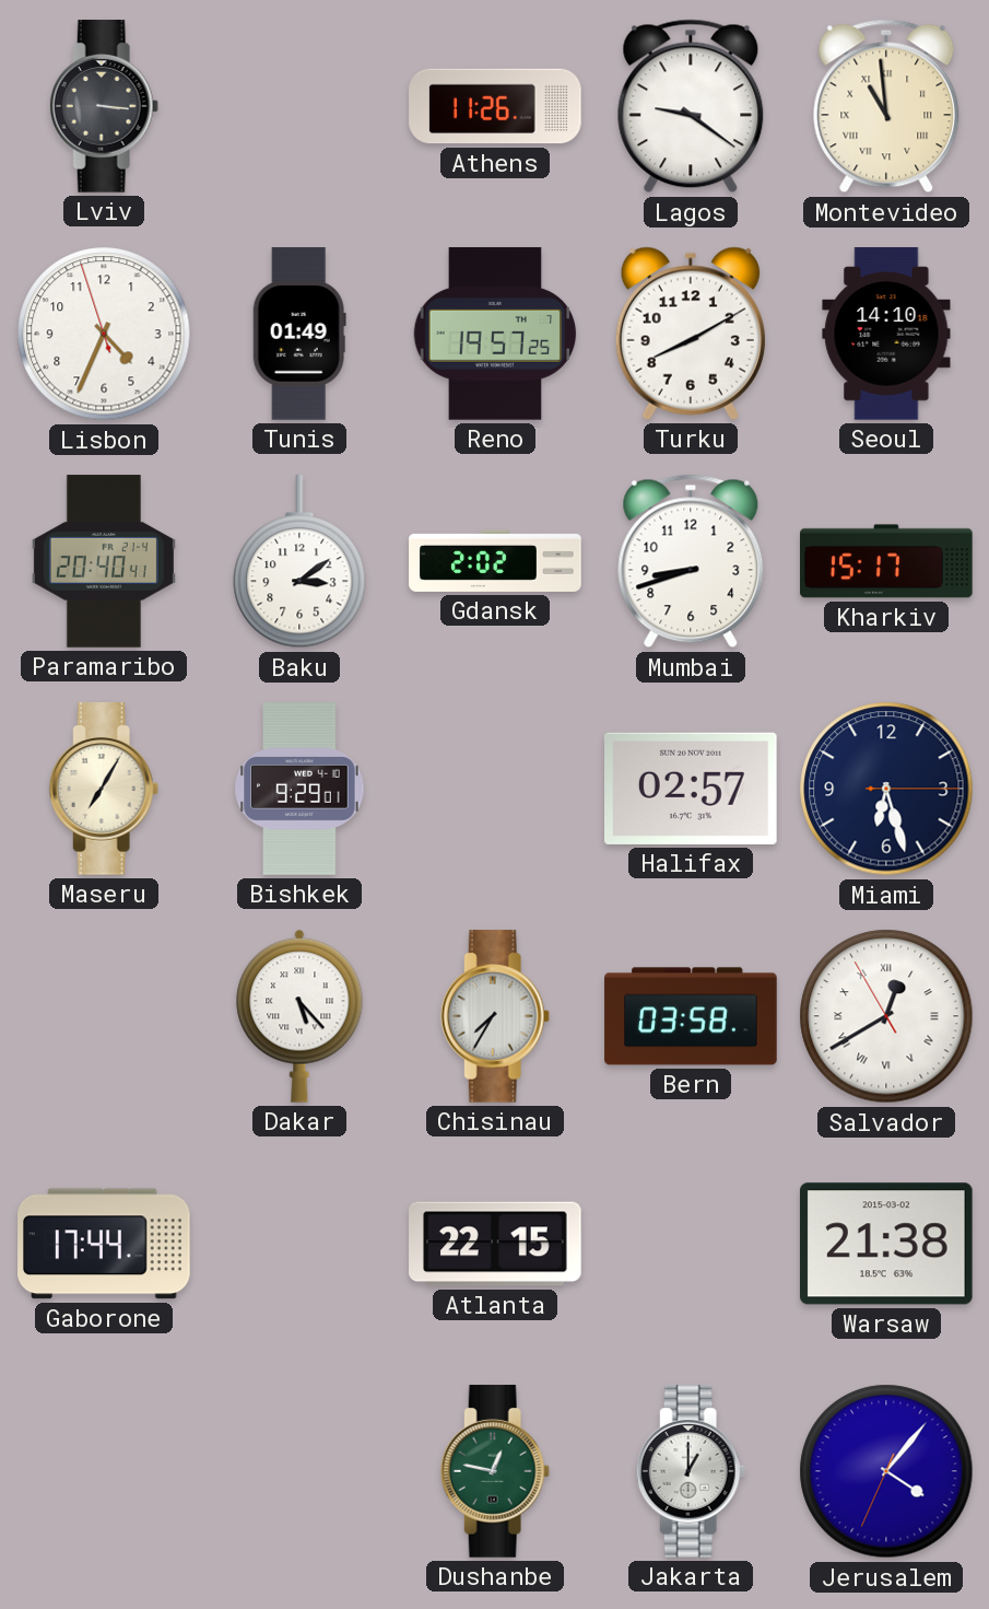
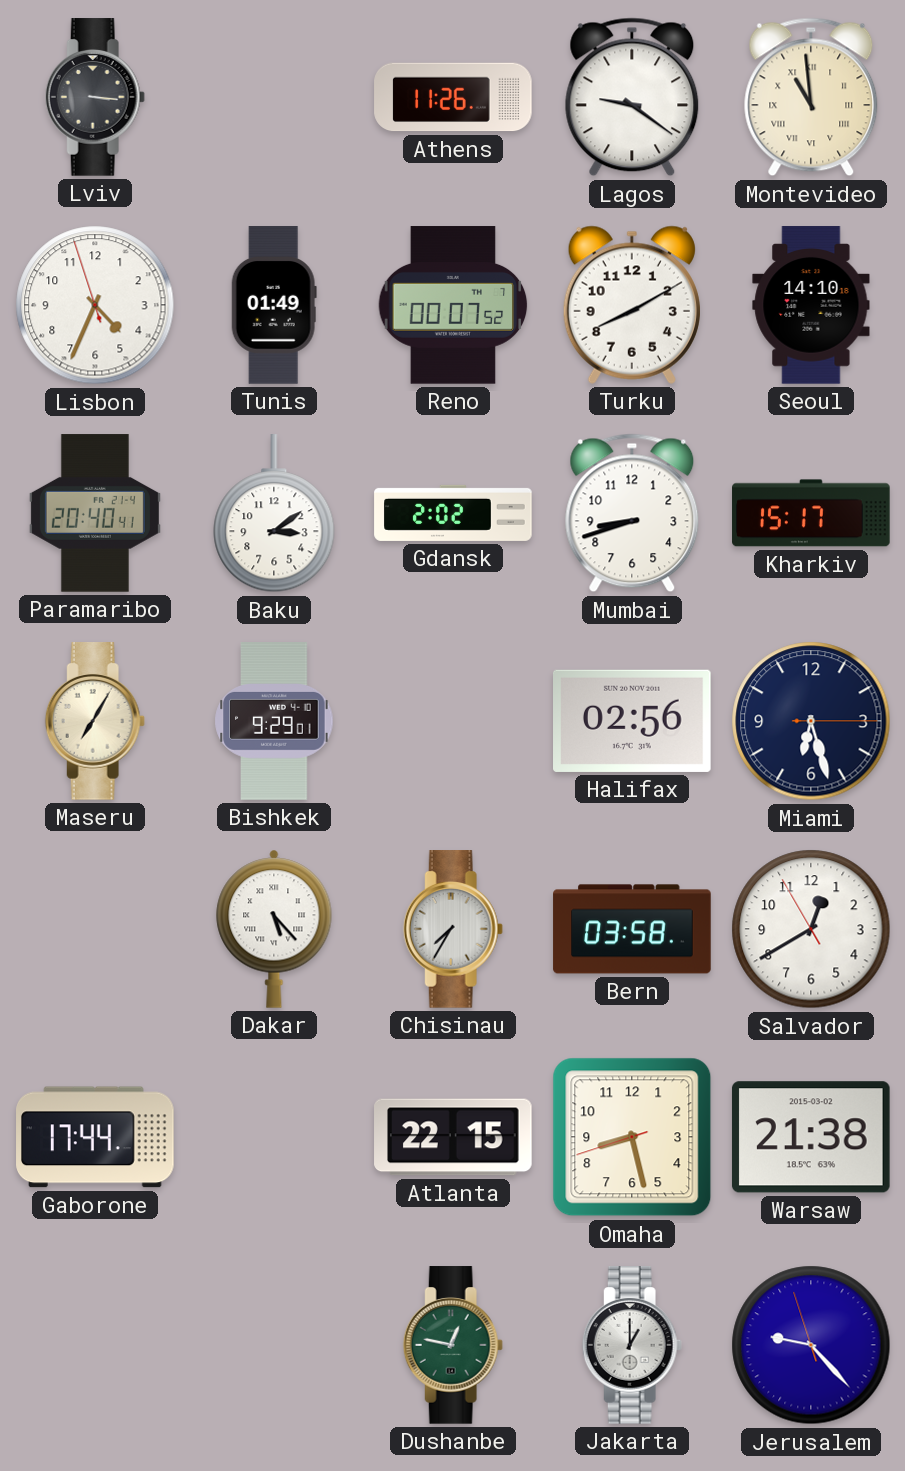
Reno: 19:57 -> 00:07 (453, 305)
Halifax: 02:57 -> 02:56 (633, 721)
Salvador numerals: Roman -> Arabic (811, 929)
Omaha: none -> 8:27 (632, 1137)
Jerusalem: 4:06 -> 9:22 (811, 1345)
